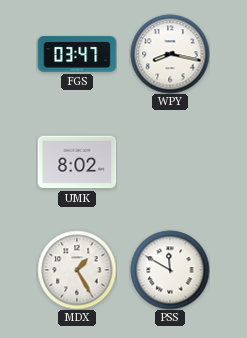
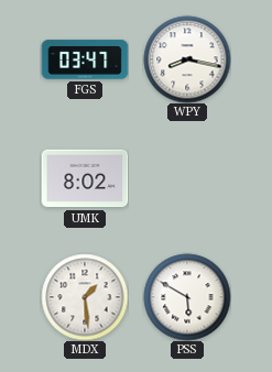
MDX: 1:25 -> 1:29 (85, 297)
PSS: 11:50 -> 5:50 (187, 297)
